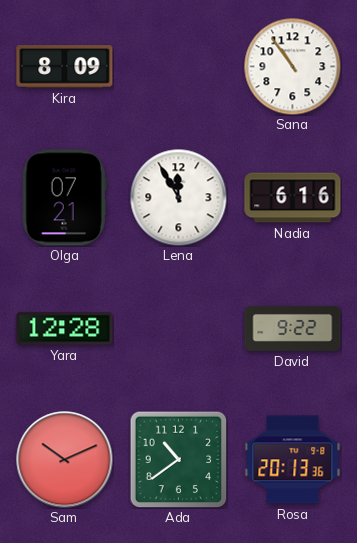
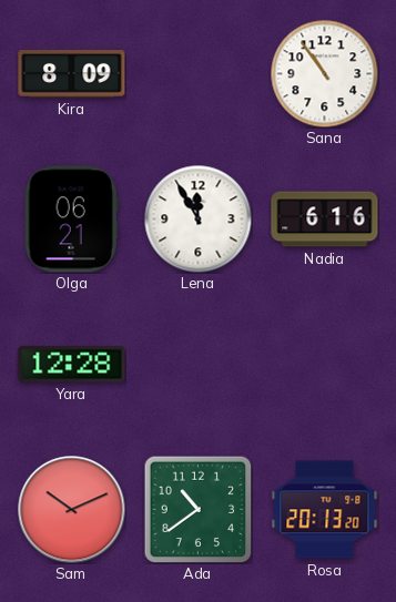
Olga: 07:21 -> 06:21 (71, 220)
David: 9:22 -> none (293, 328)
Rosa: 20:13:36 -> 20:13:20 (325, 510)
